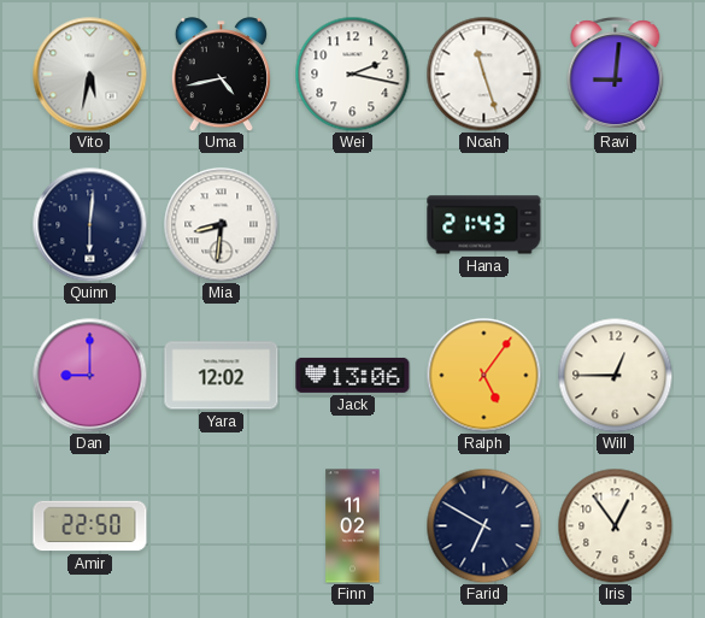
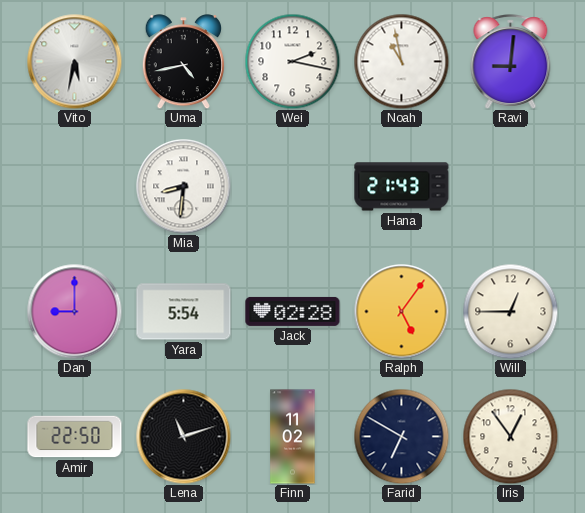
Noah: 11:27 -> 10:58 (401, 61)
Quinn: 6:01 -> none (89, 224)
Yara: 12:02 -> 5:54 (184, 312)
Jack: 13:06 -> 02:28 (293, 311)
Lena: none -> 11:12 (183, 436)
